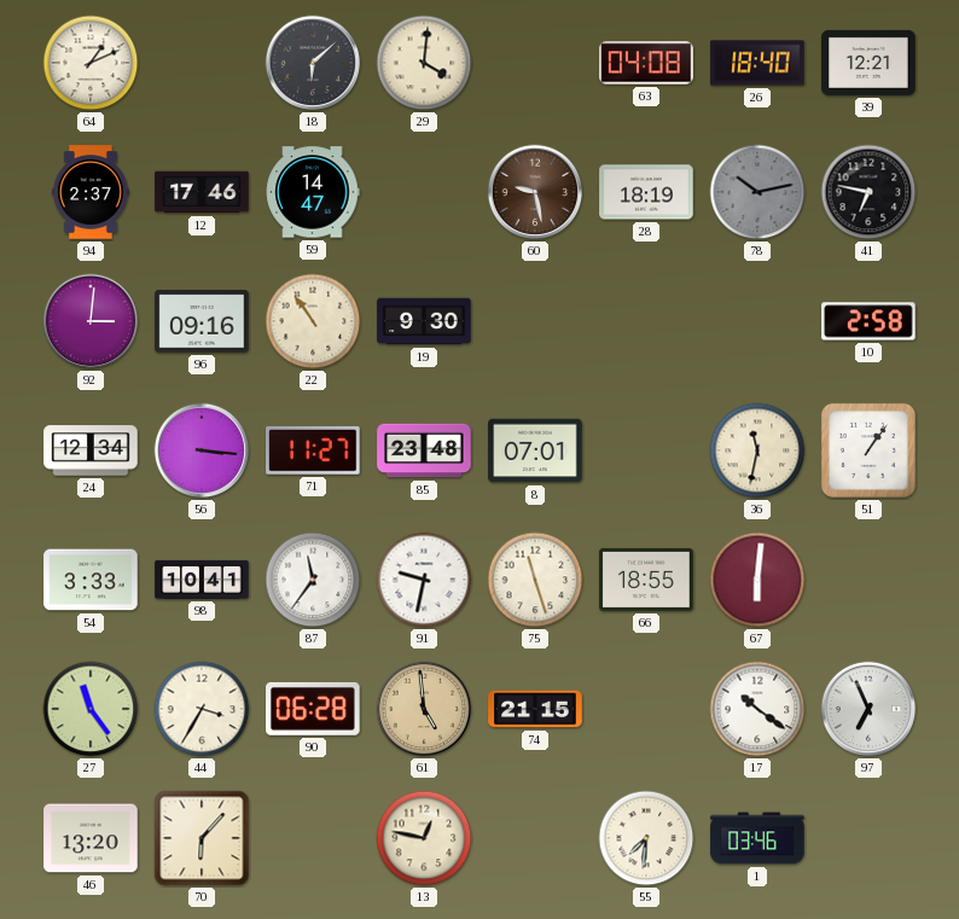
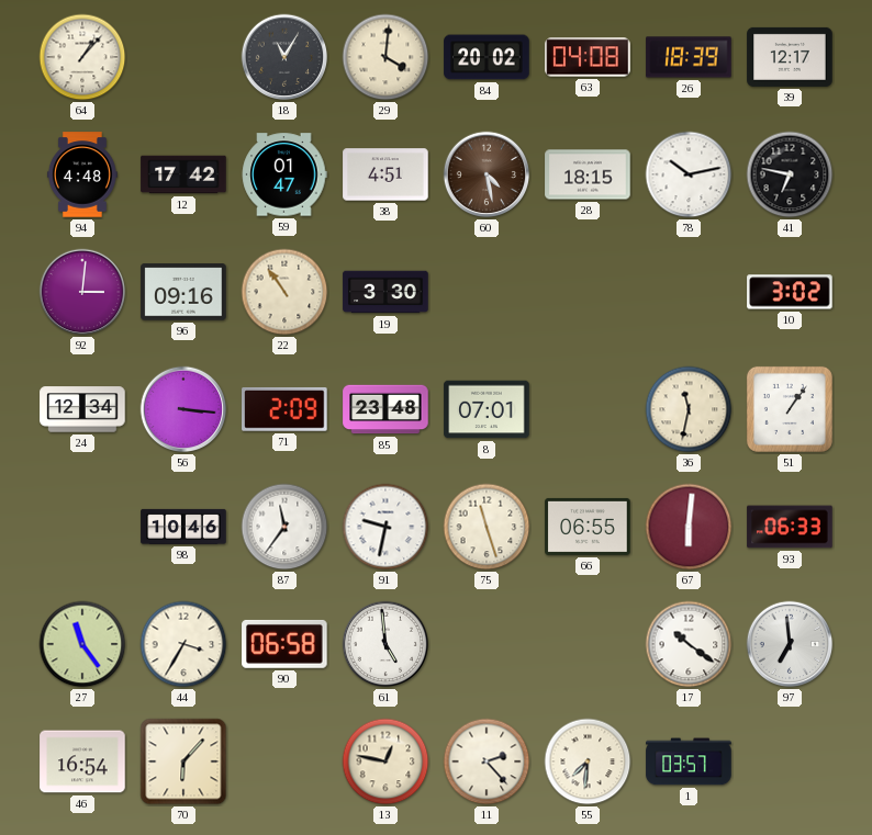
64: 1:11 -> 1:07 (82, 57)
18: 6:08 -> 11:05 (284, 57)
84: none -> 20:02 (487, 57)
26: 18:40 -> 18:39 (689, 57)
39: 12:21 -> 12:17 (790, 57)
94: 2:37 -> 4:48 (82, 174)
12: 17:46 -> 17:42 (183, 174)
59: 14:47 -> 01:47 (284, 174)
38: none -> 4:51 (385, 174)
60: 9:28 -> 4:28 (487, 174)
28: 18:19 -> 18:15 (588, 174)
78 dial: grey -> white (689, 174)
19: 9:30 -> 3:30 (385, 292)
10: 2:58 -> 3:02 (790, 292)
71: 11:27 -> 2:09 (284, 409)
54: 3:33 -> none (91, 580)
98: 10:41 -> 10:46 (183, 527)
66: 18:55 -> 06:55 (588, 527)
93: none -> 06:33 (790, 527)
90: 06:28 -> 06:58 (284, 644)
61 dial: champagne -> white (385, 644)
74: 21:15 -> none (535, 709)
97: 6:56 -> 6:59 (790, 644)
46: 13:20 -> 16:54 (82, 761)
11: none -> 2:23 (487, 761)
1: 03:46 -> 03:57 (689, 761)
